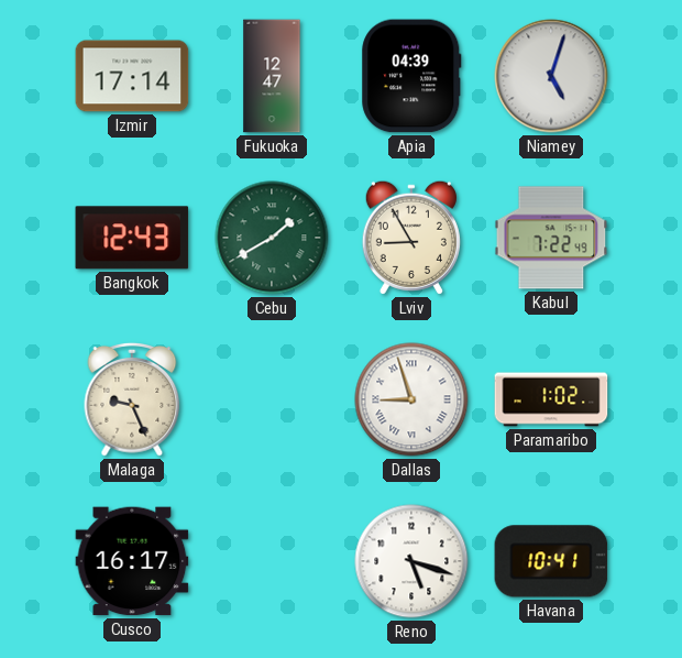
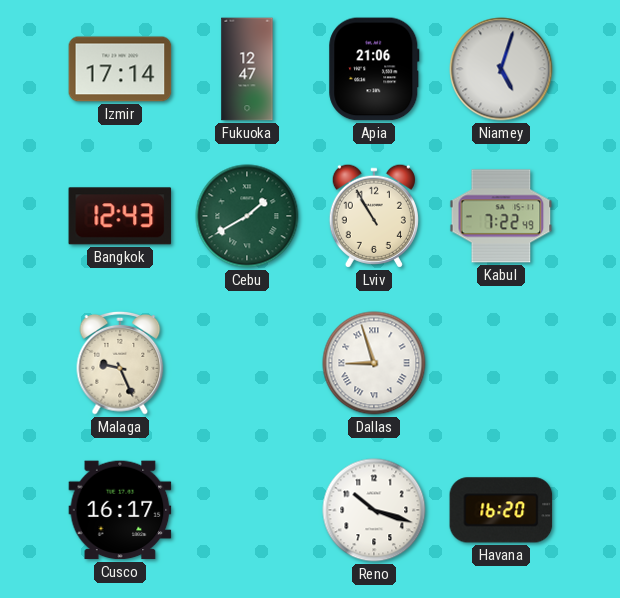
Apia: 04:39 -> 21:06 (374, 69)
Lviv: 8:55 -> 10:55 (374, 216)
Paramaribo: 1:02 -> none (551, 399)
Reno: 5:18 -> 10:18 (374, 510)
Havana: 10:41 -> 16:20 (501, 510)
